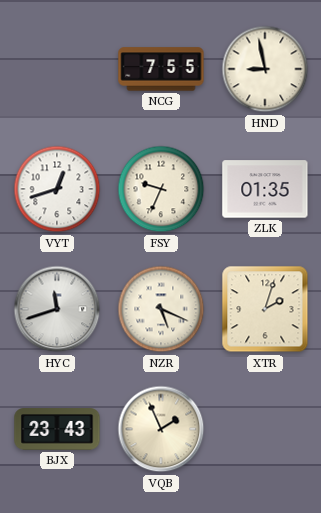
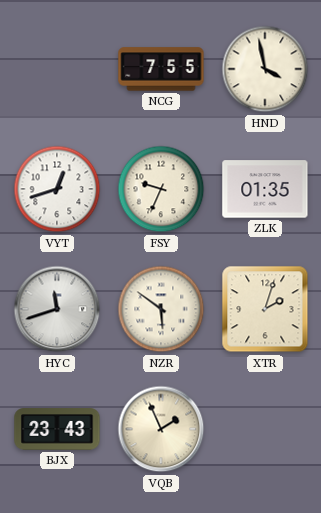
HND: 8:58 -> 3:58 (265, 69)
NZR: 5:19 -> 5:51 (161, 309)
